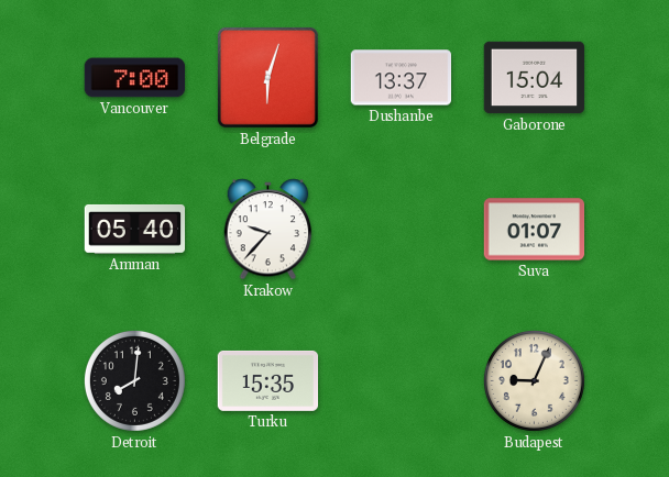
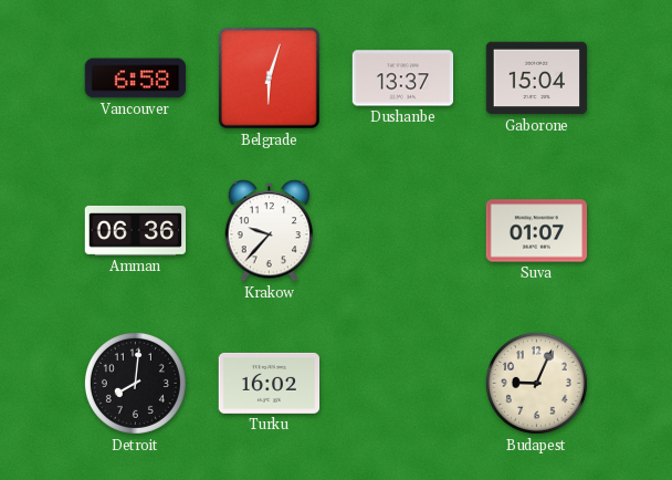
Vancouver: 7:00 -> 6:58 (136, 79)
Amman: 05:40 -> 06:36 (136, 231)
Turku: 15:35 -> 16:02 (270, 383)
